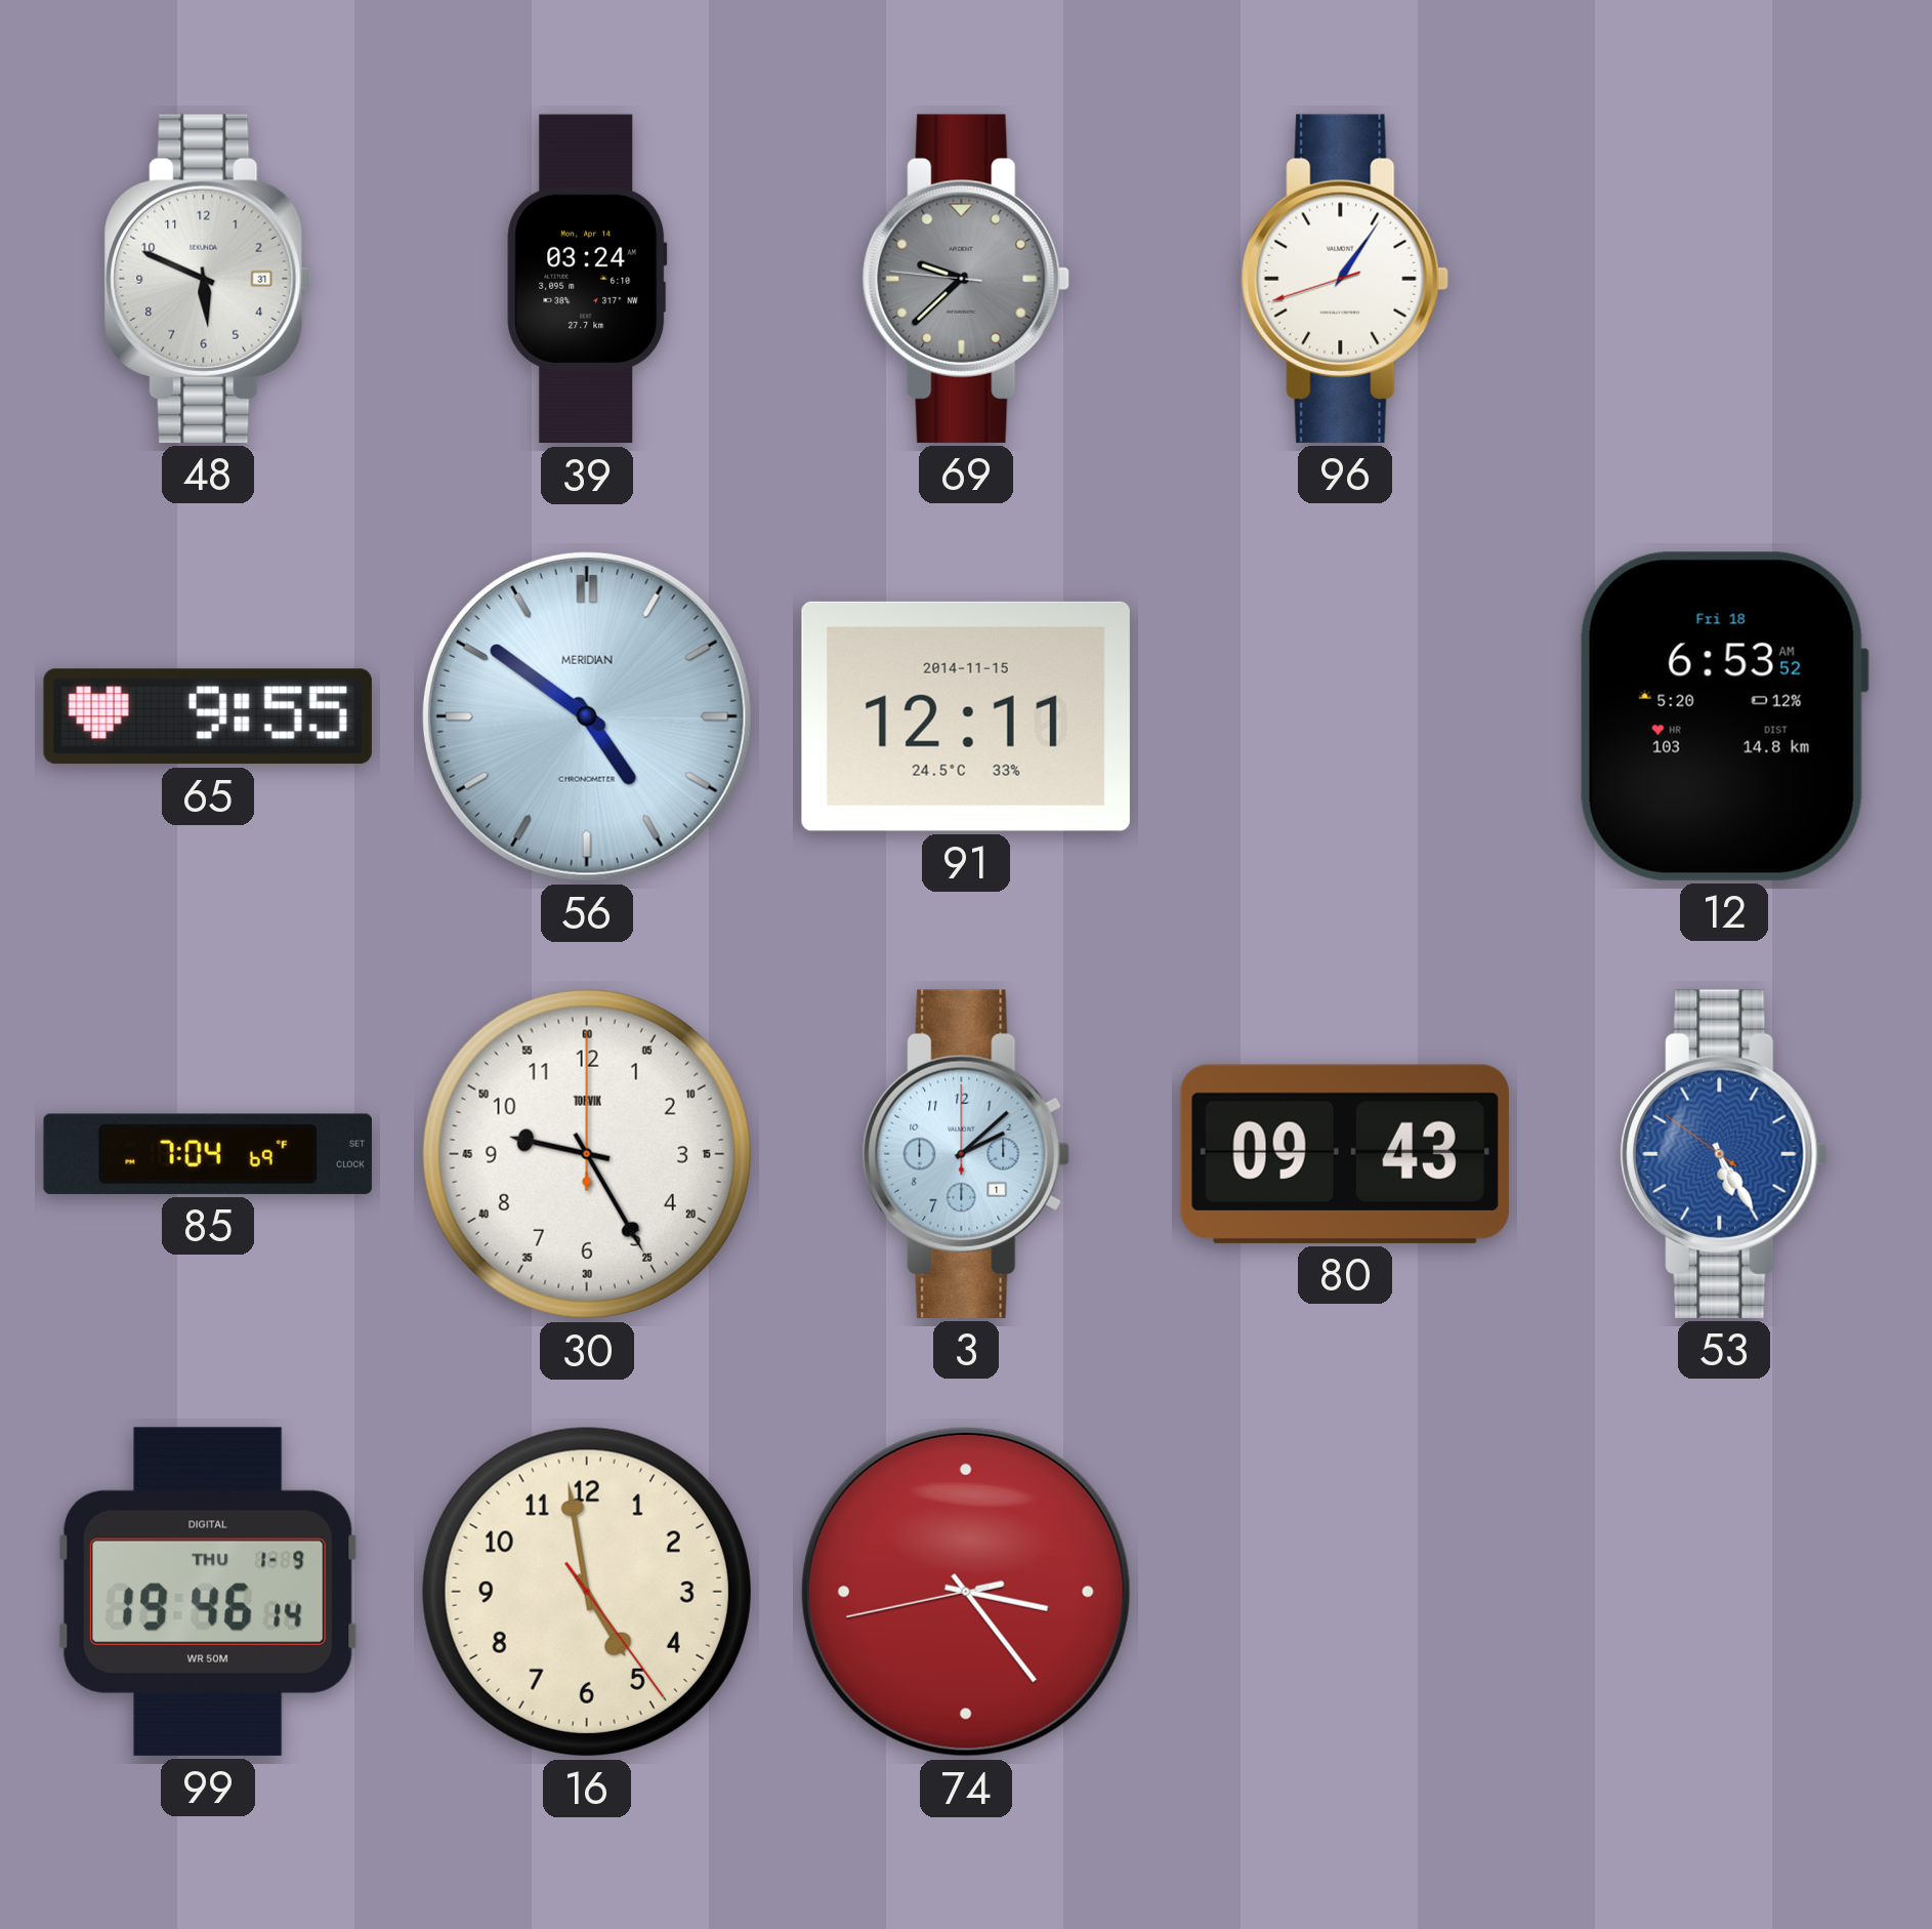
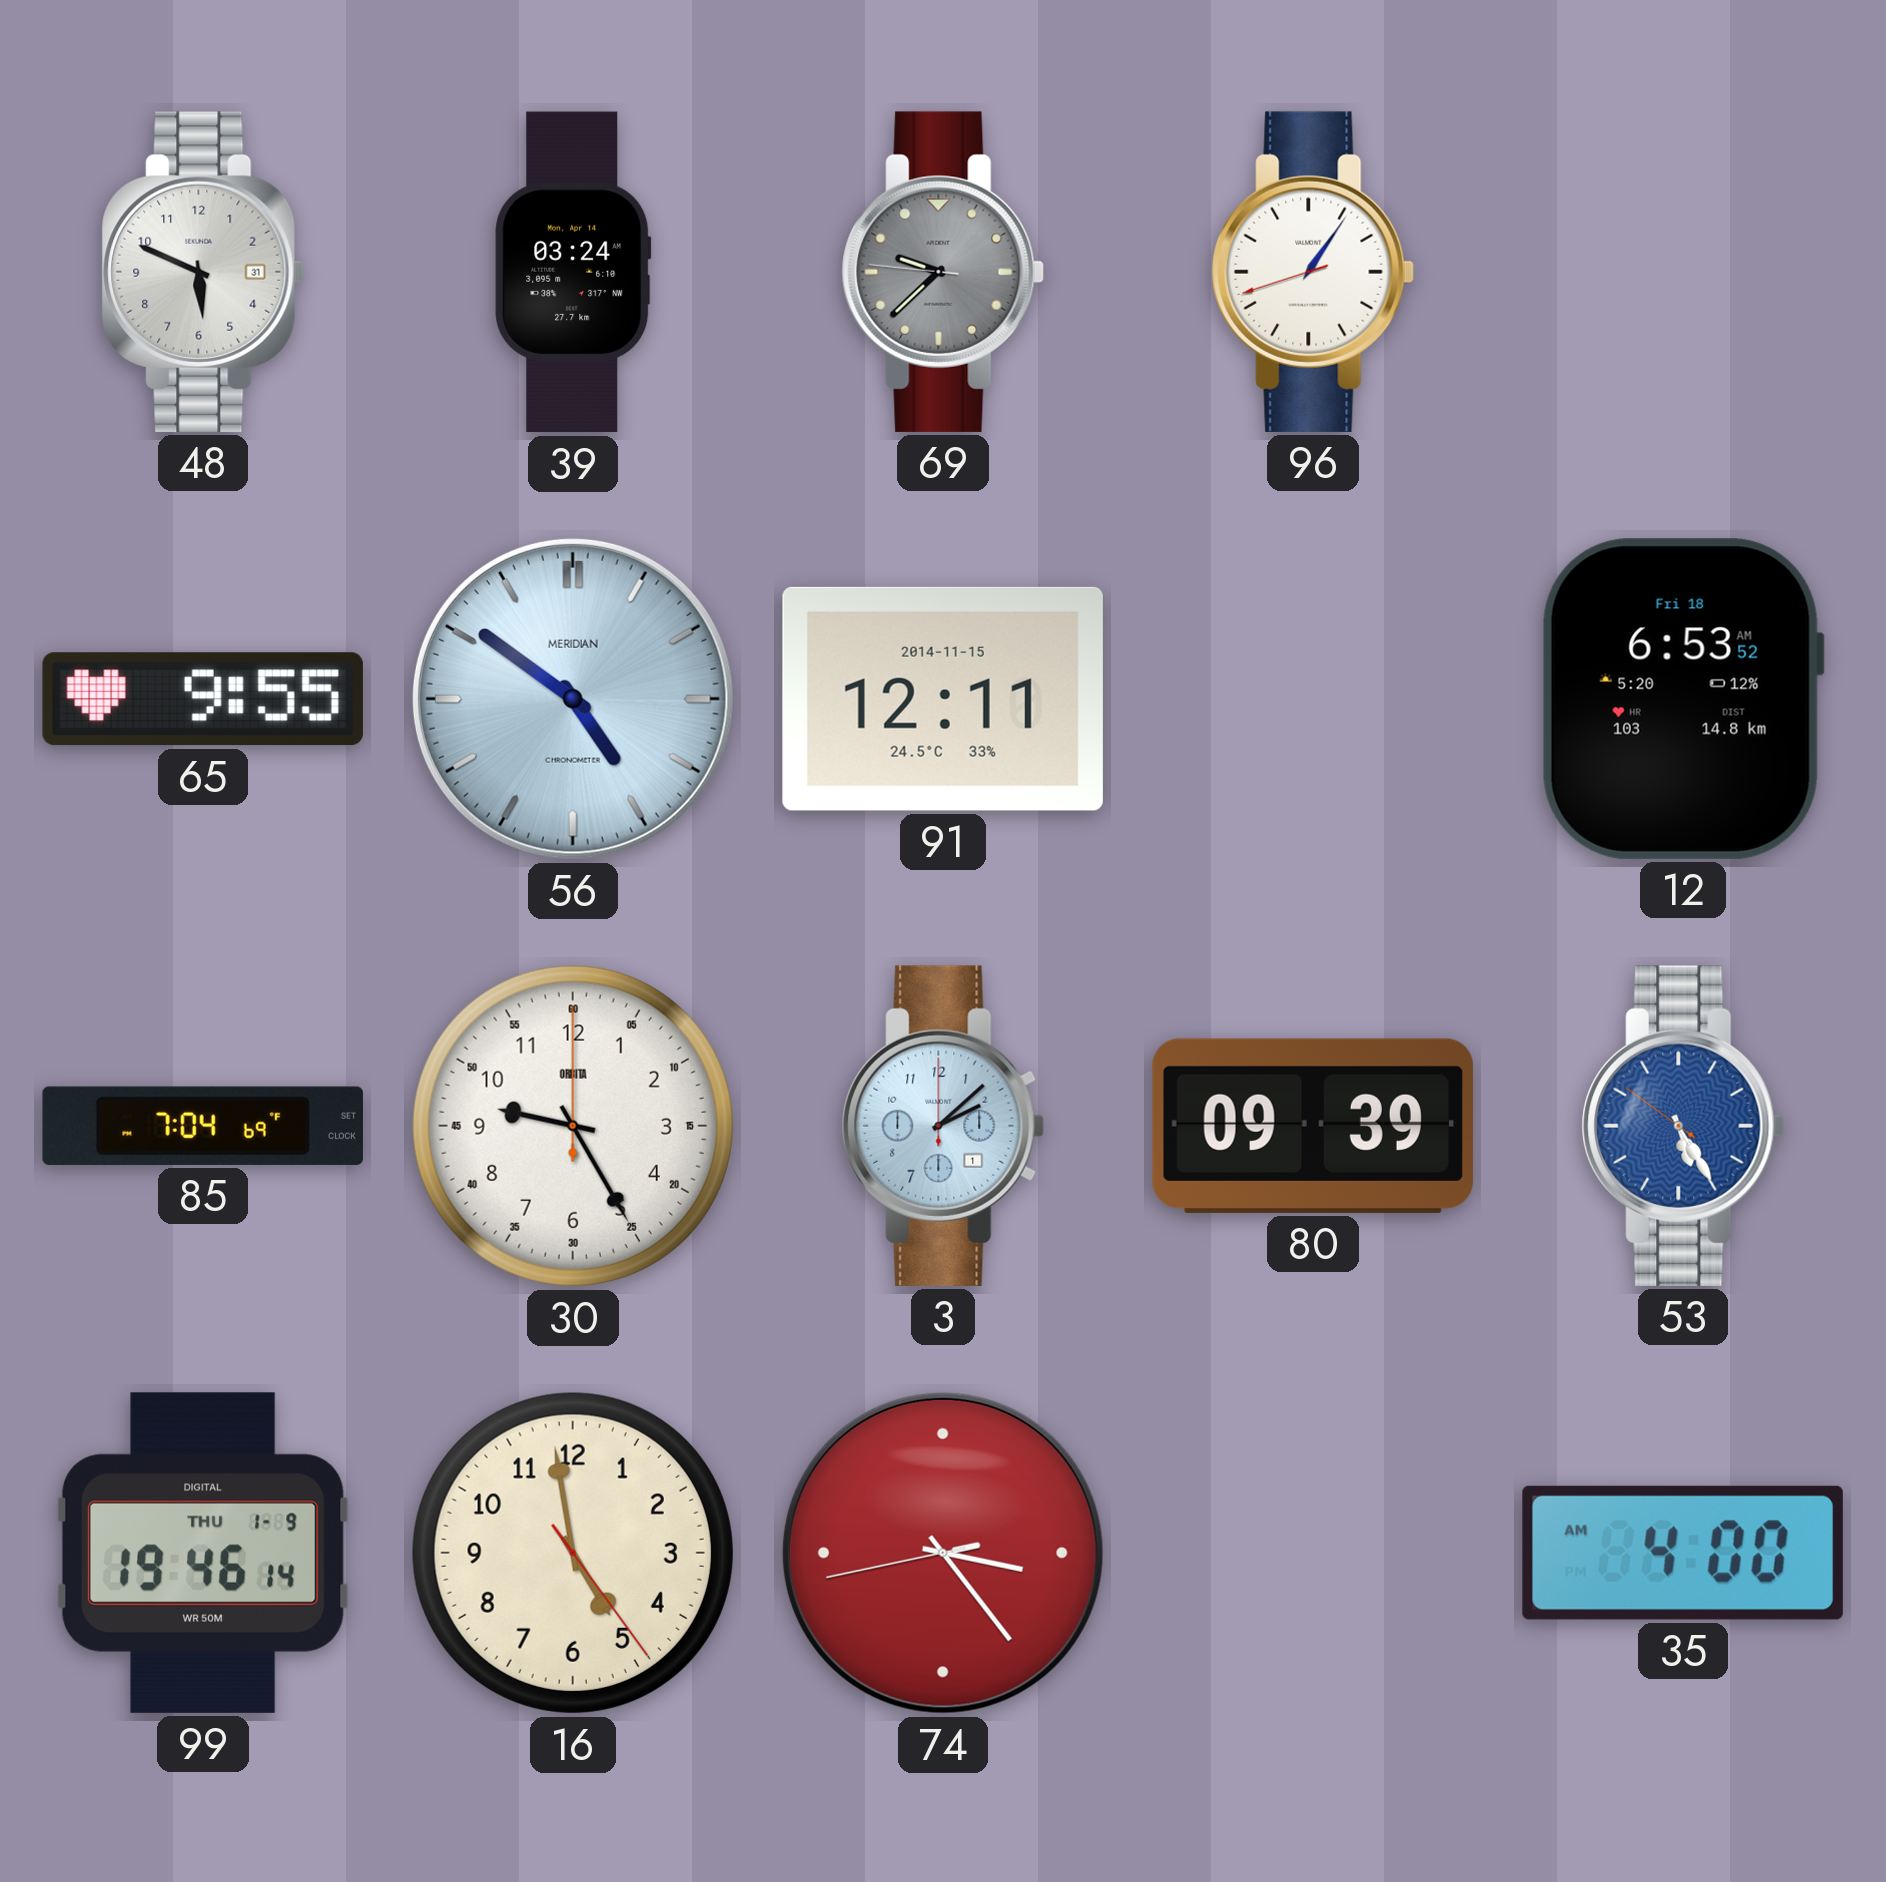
30 brand: TORVIK -> ORBITA (573, 1126)
80: 09:43 -> 09:39 (1313, 1126)
35: none -> 4:00 (1683, 1553)
